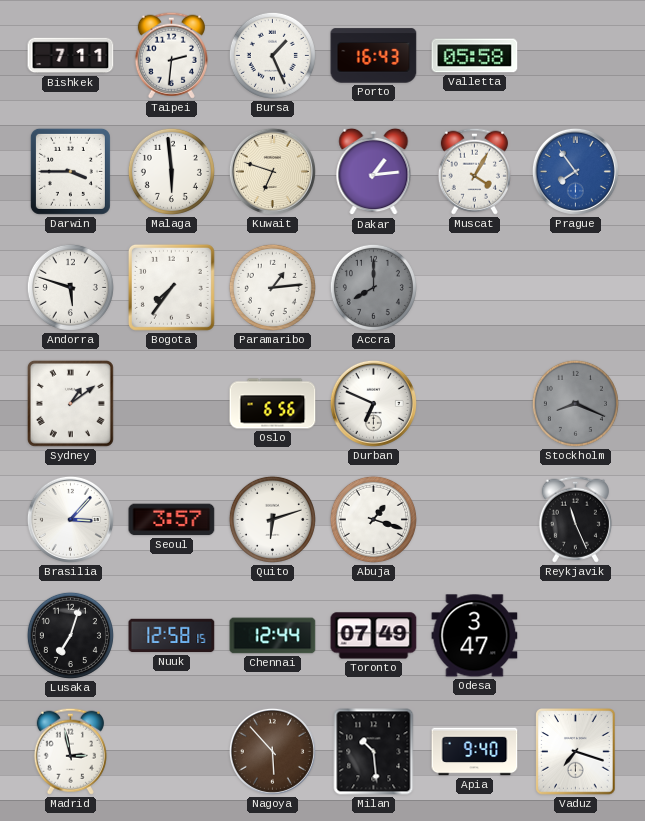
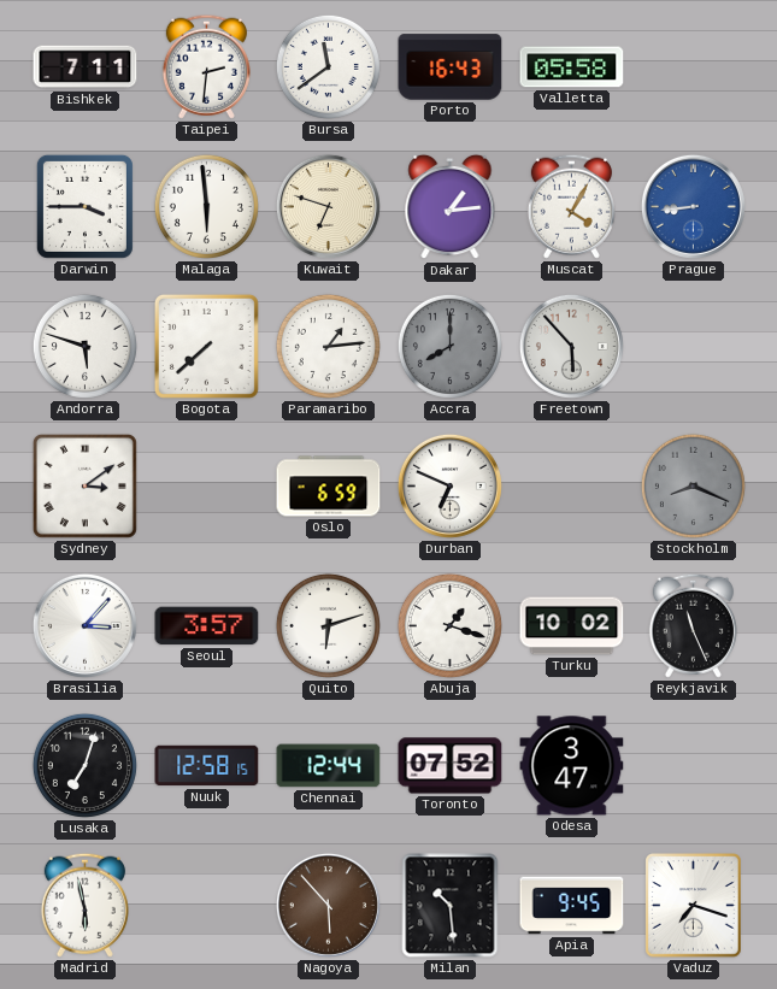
Bursa: 1:26 -> 11:39 (328, 66)
Prague: 7:54 -> 8:44 (693, 206)
Bogota: 7:36 -> 7:38 (206, 346)
Freetown: none -> 5:53 (571, 346)
Sydney: 1:09 -> 3:09 (84, 485)
Oslo: 6:56 -> 6:59 (329, 487)
Turku: none -> 10:02 (572, 626)
Toronto: 07:49 -> 07:52 (451, 766)
Madrid: 2:58 -> 5:58 (84, 905)
Apia: 9:40 -> 9:45 (572, 906)
